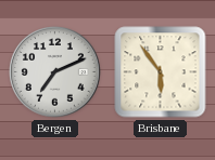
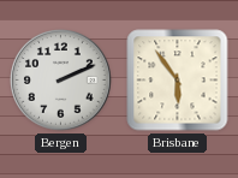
Bergen: 7:11 -> 2:11 (61, 81)
